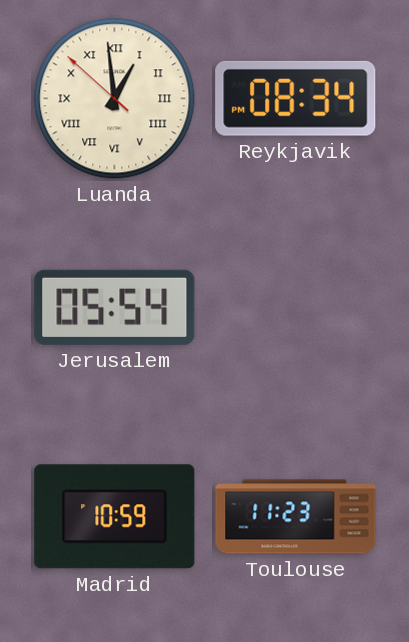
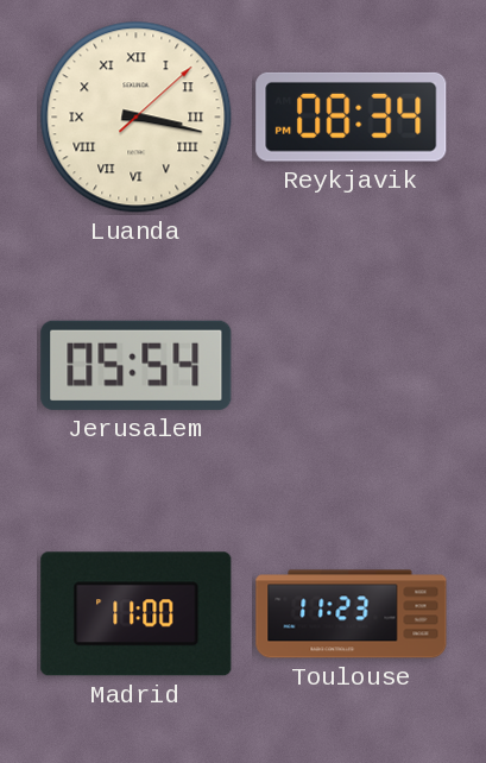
Luanda: 12:58 -> 3:17 (137, 118)
Madrid: 10:59 -> 11:00 (137, 614)
